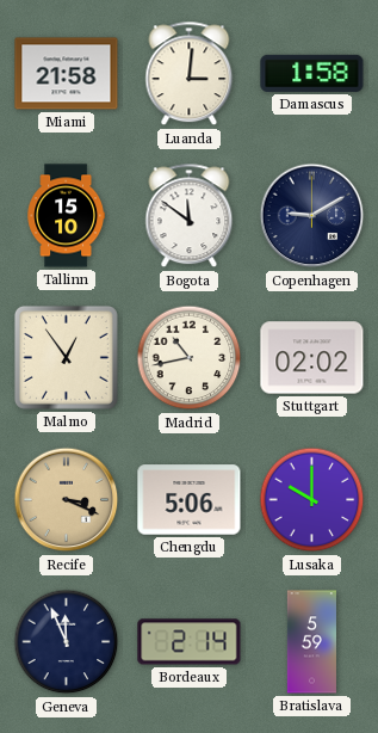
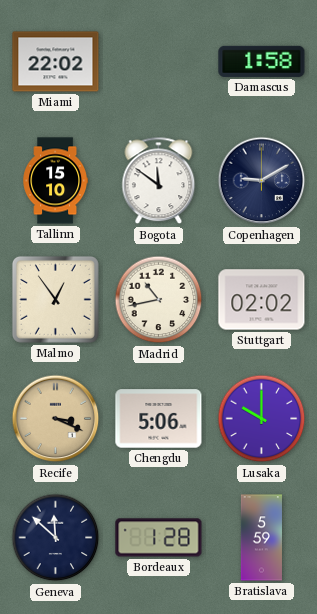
Miami: 21:58 -> 22:02 (56, 62)
Luanda: 3:01 -> none (190, 74)
Geneva: 11:56 -> 11:52 (56, 538)
Bordeaux: 2:14 -> 1:28 (159, 538)
